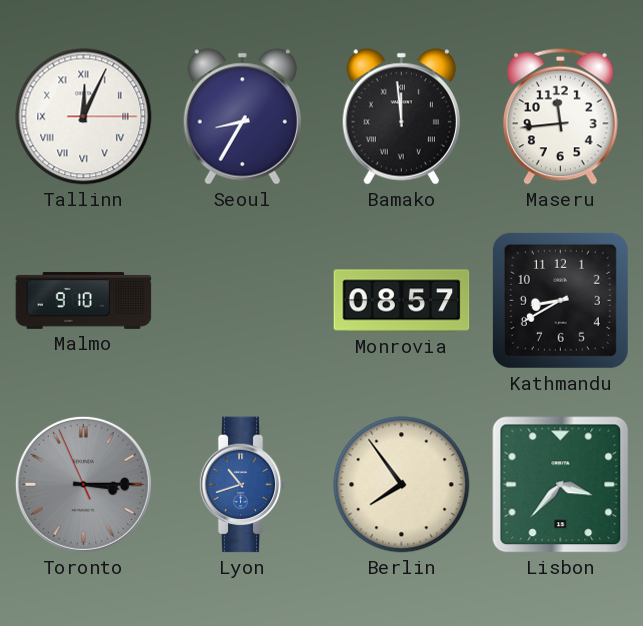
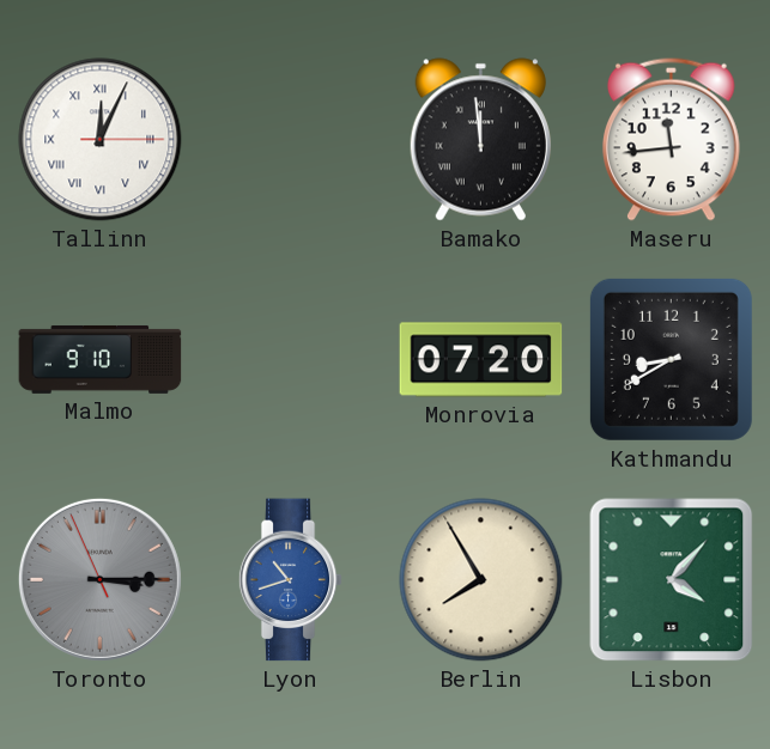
Seoul: 8:35 -> none (242, 117)
Monrovia: 08:57 -> 07:20 (481, 360)
Berlin: 7:54 -> 7:55 (481, 580)
Lisbon: 3:37 -> 4:07 (672, 580)
